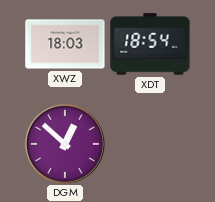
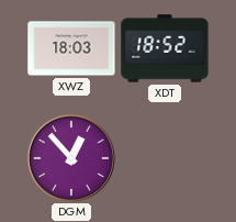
XDT: 18:54 -> 18:52 (165, 48)
DGM: 12:52 -> 12:53 (71, 158)
